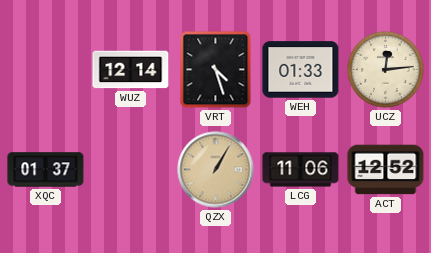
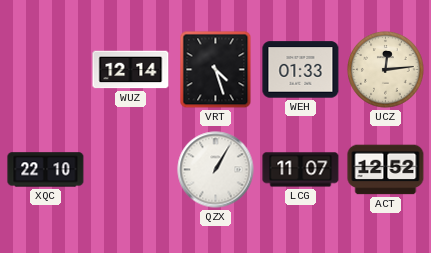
XQC: 01:37 -> 22:10 (46, 170)
QZX dial: champagne -> white (216, 170)
LCG: 11:06 -> 11:07 (301, 170)
